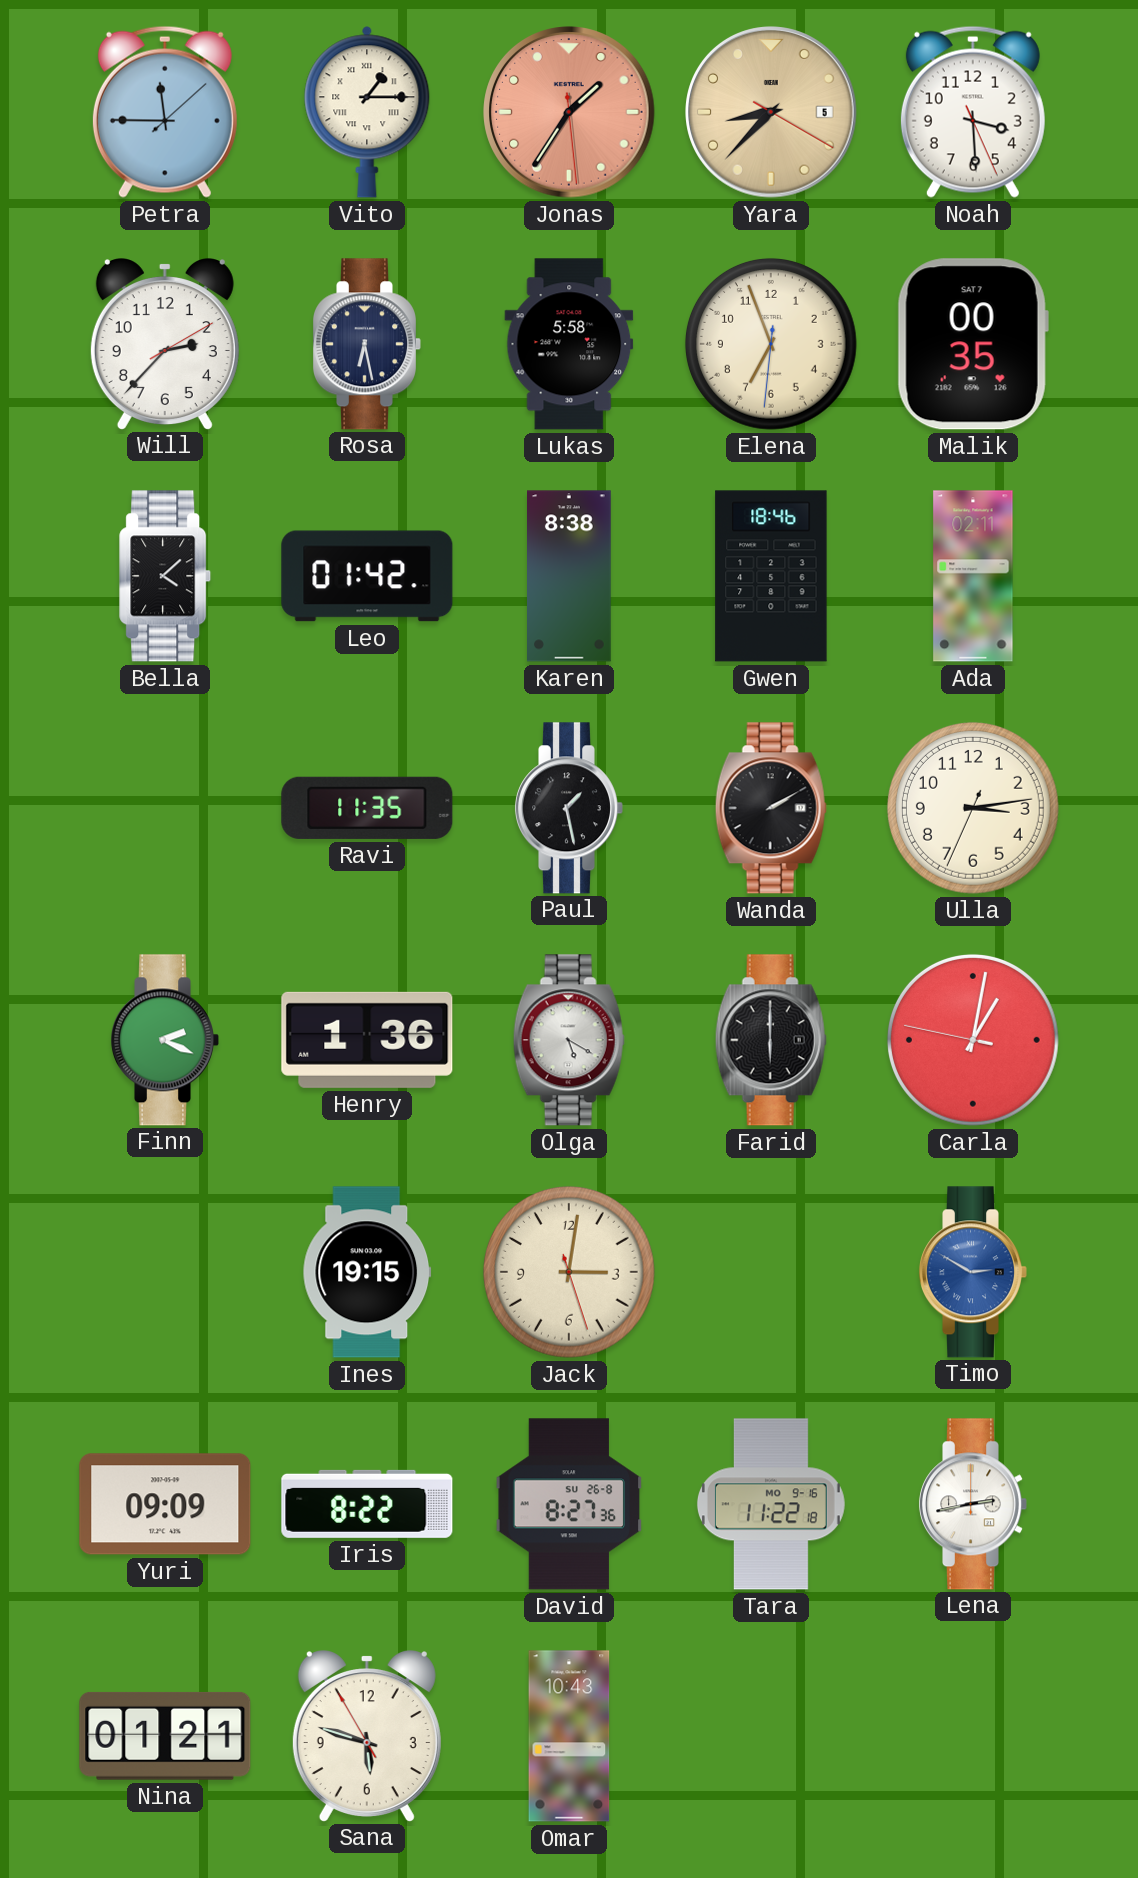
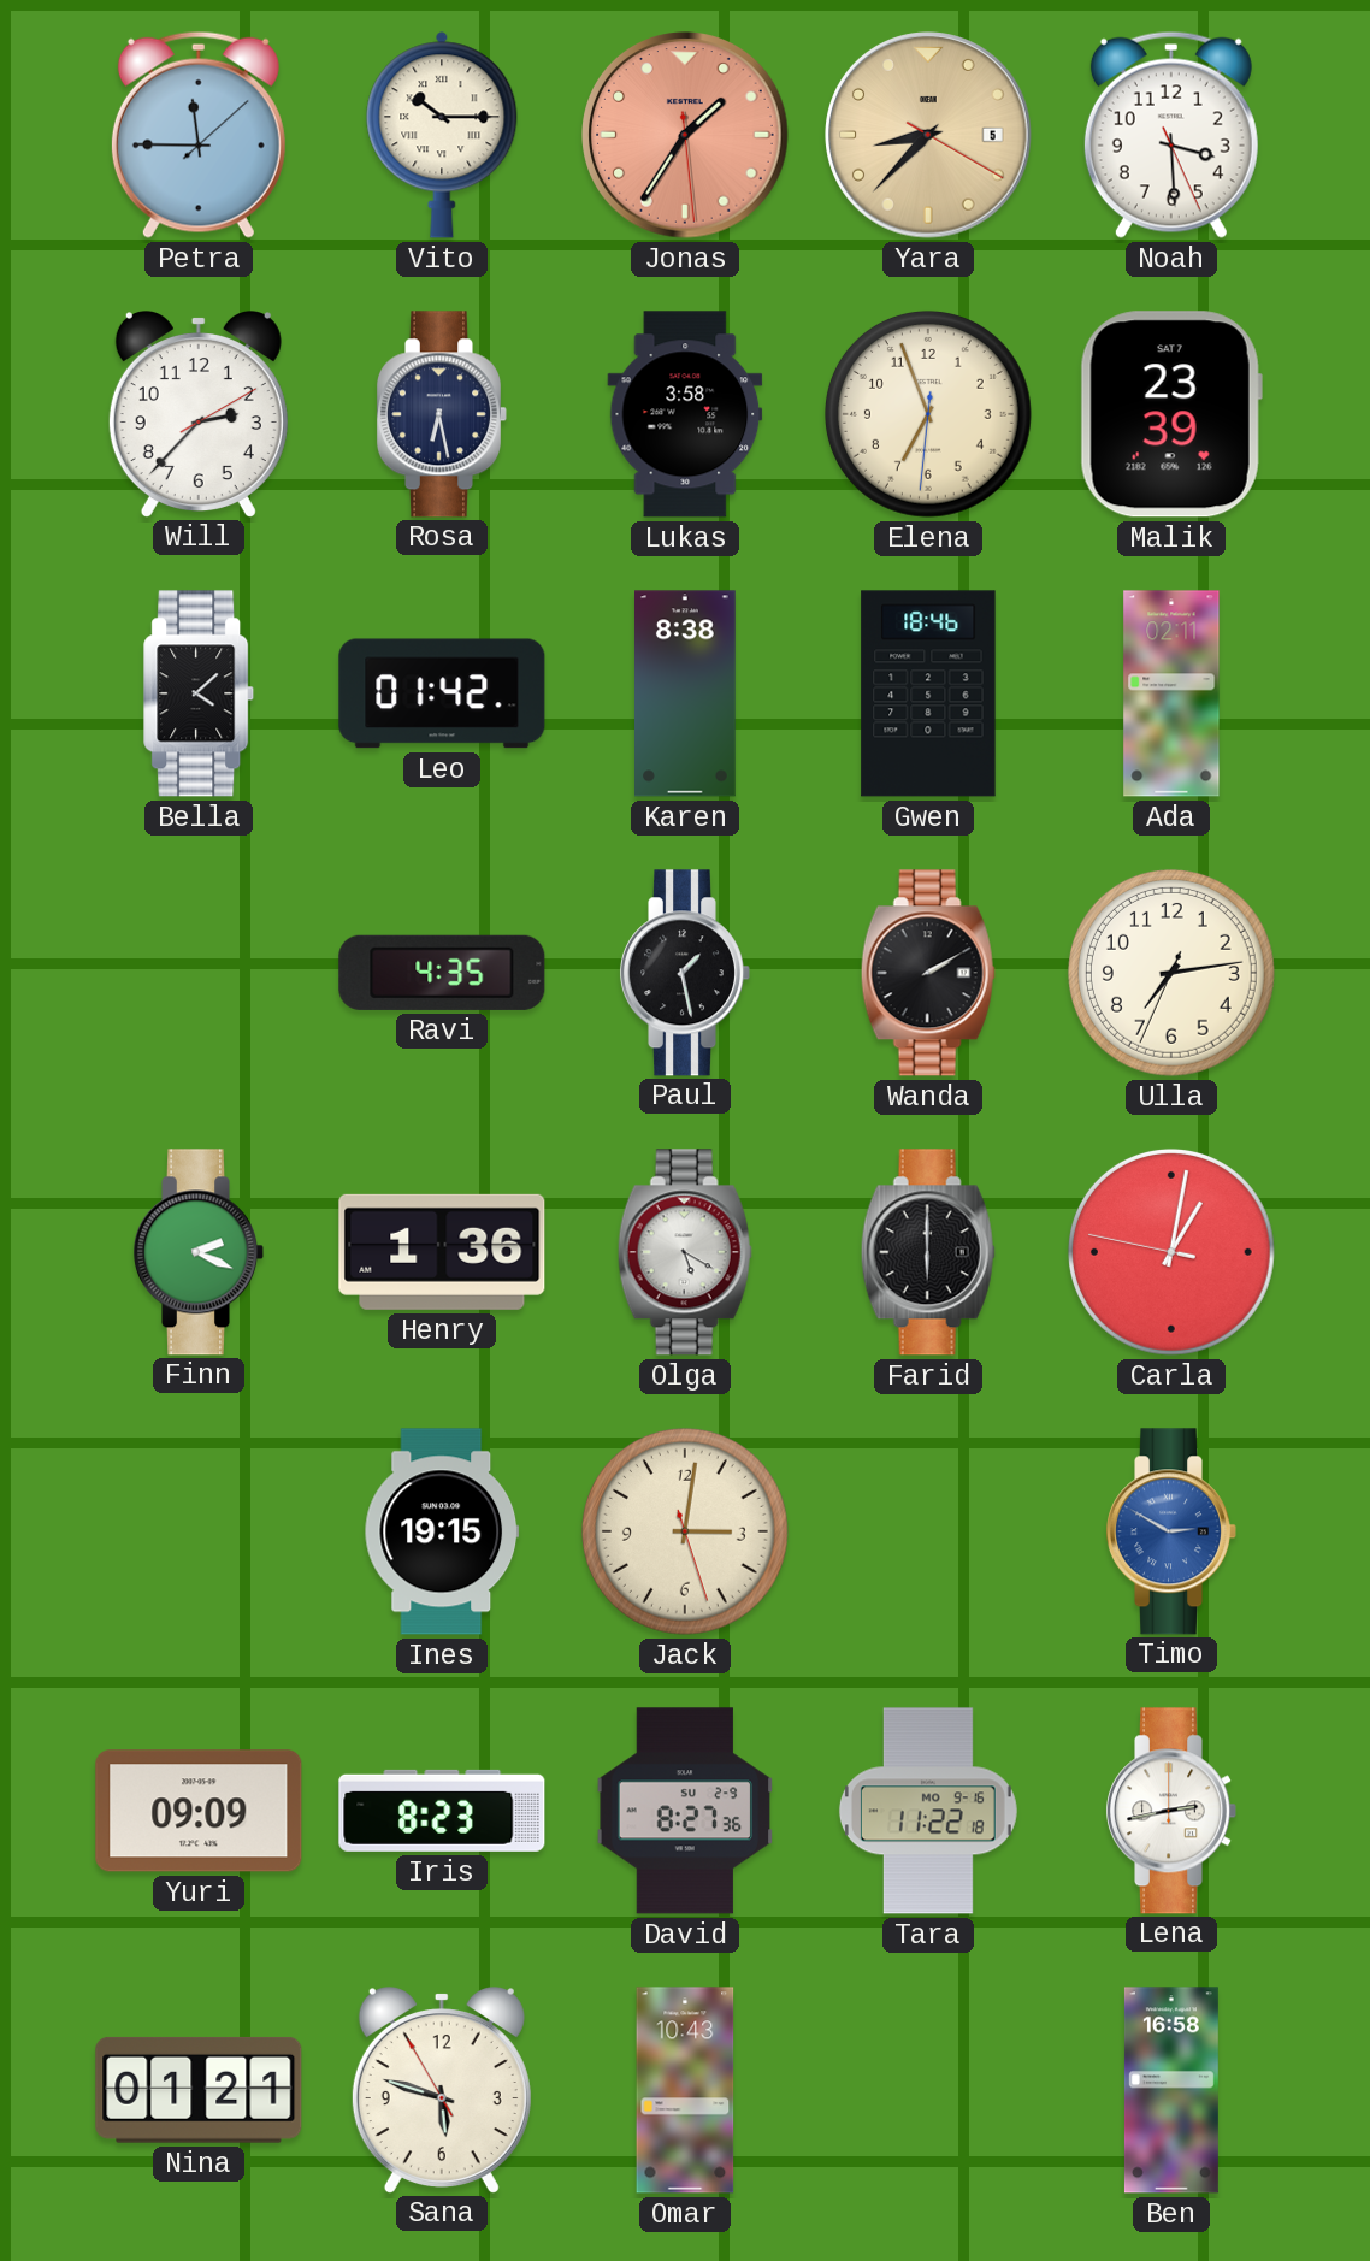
Vito: 1:15 -> 10:15 (442, 135)
Lukas: 5:58 -> 3:58 (685, 414)
Malik: 00:35 -> 23:39 (1171, 414)
Ravi: 11:35 -> 4:35 (442, 973)
Ulla: 3:13 -> 7:13 (1171, 973)
Iris: 8:22 -> 8:23 (442, 1811)
David date: SU 26-8 -> SU 2-9 (685, 1811)
Ben: none -> 16:58 (1171, 2090)
